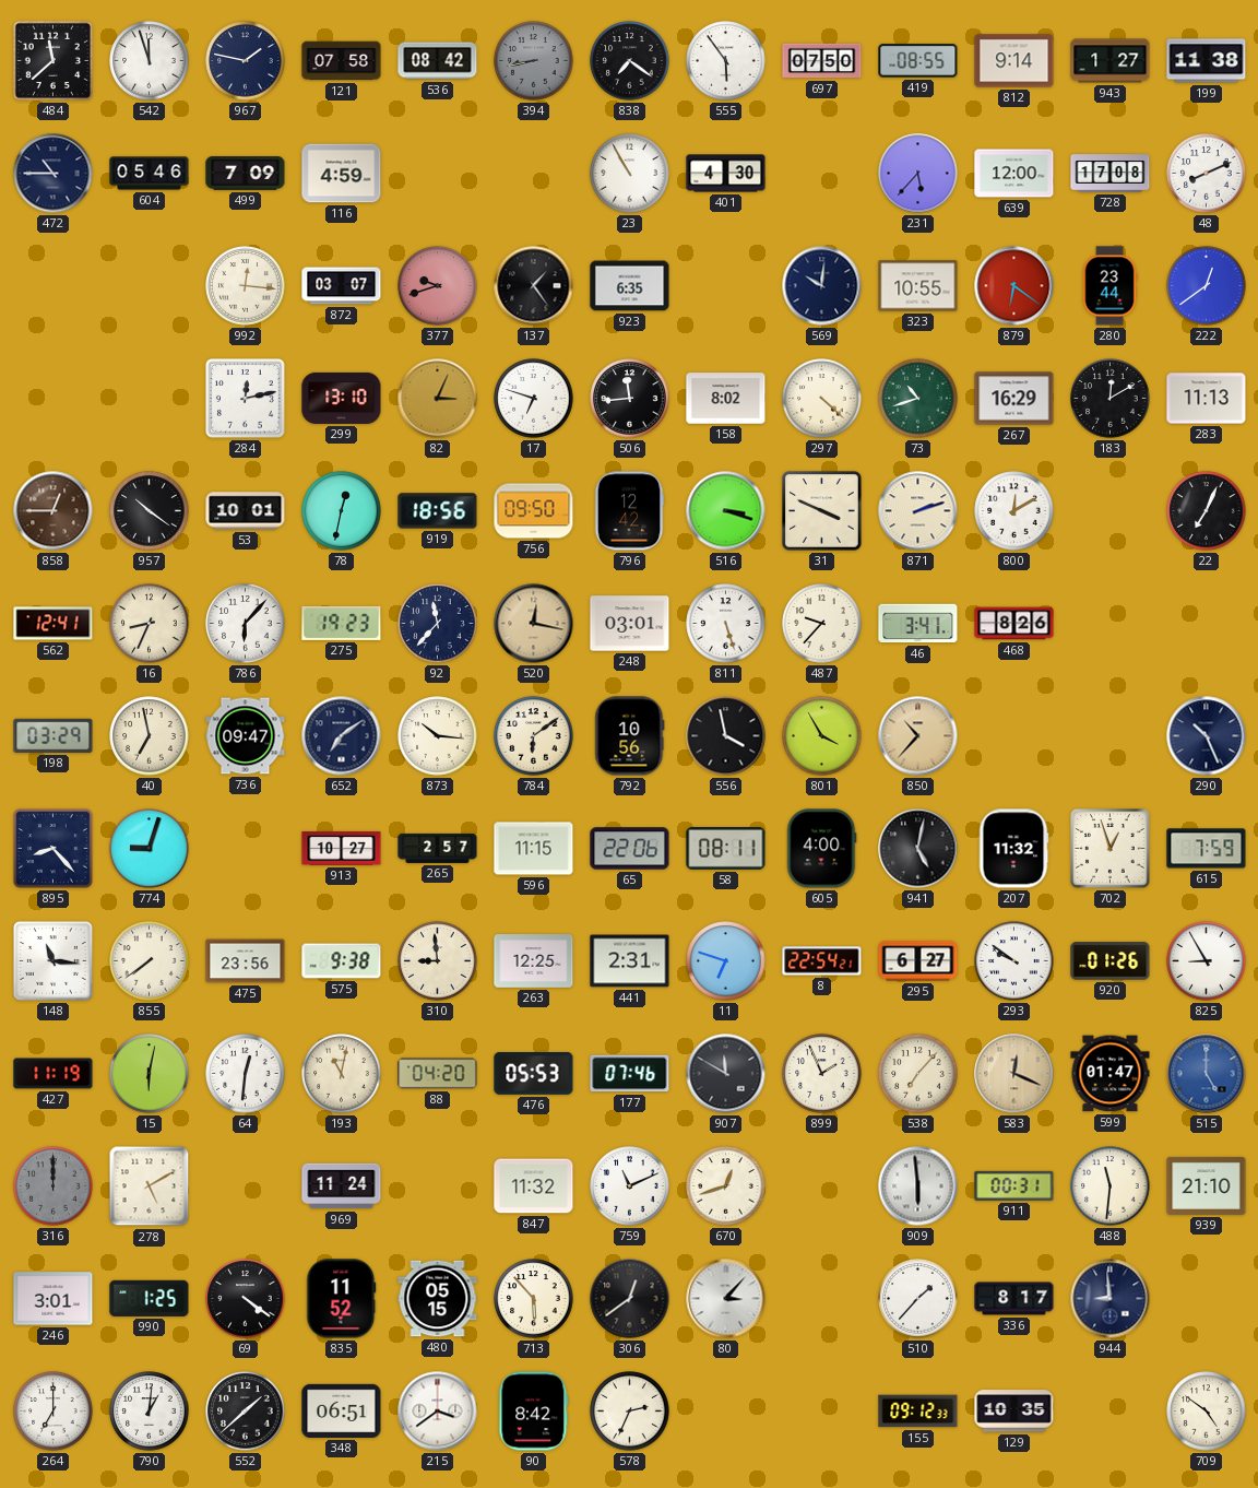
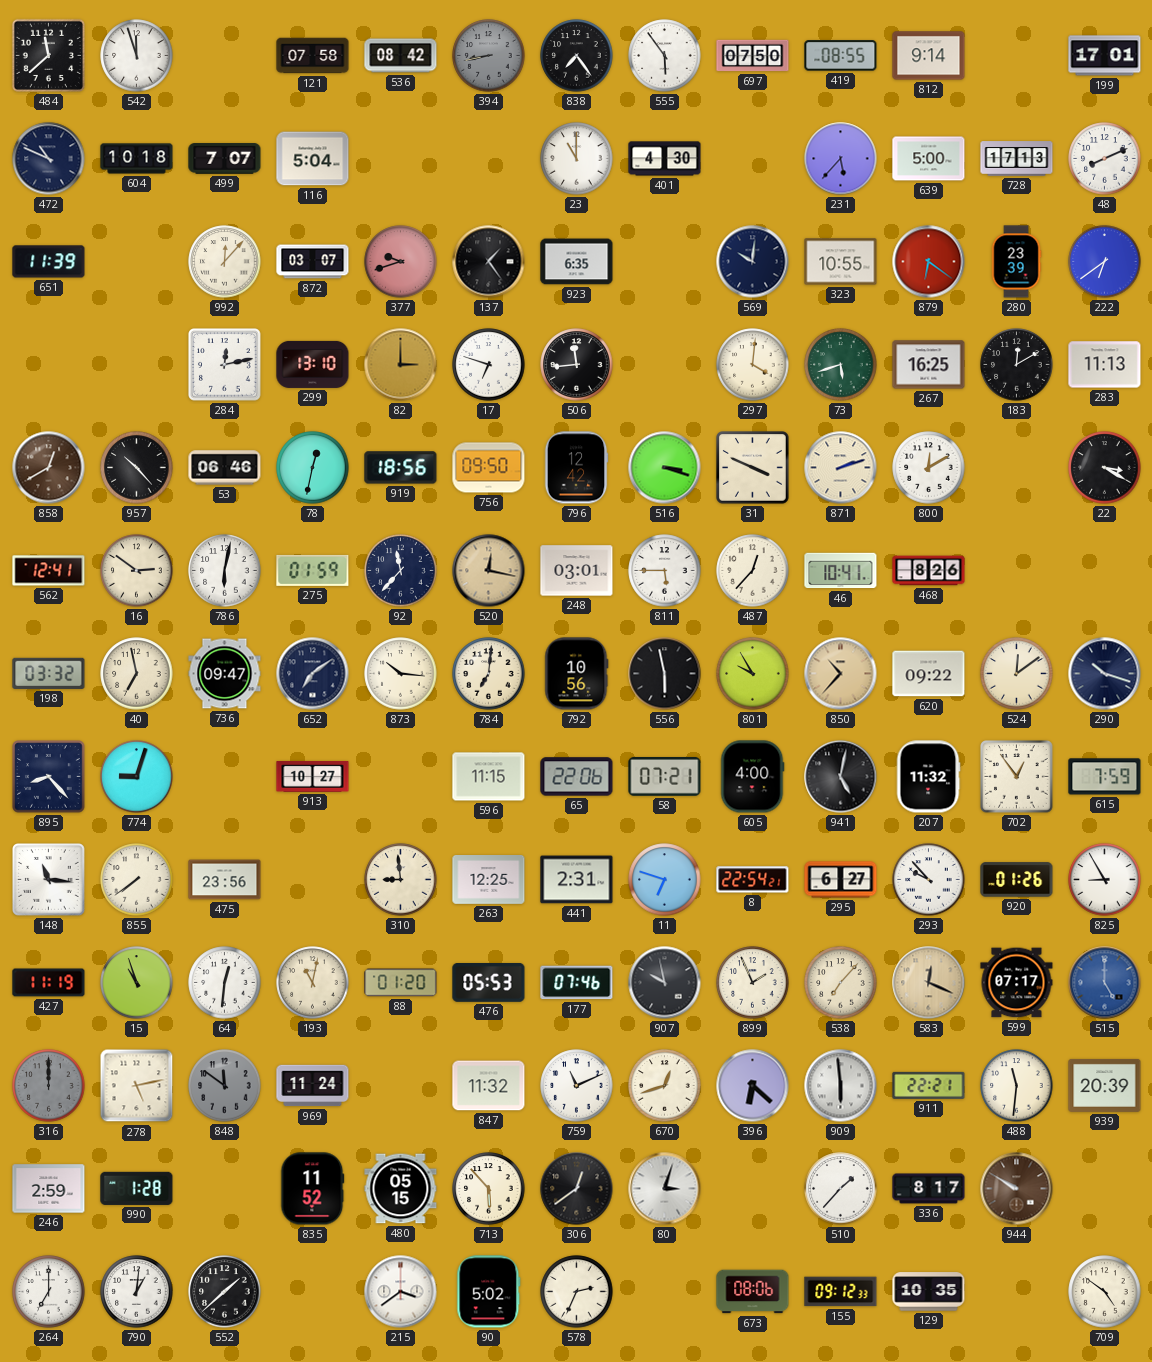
967: 1:47 -> none (246, 61)
838: 7:21 -> 7:24 (577, 56)
943: 1:27 -> none (1111, 61)
199: 11:38 -> 17:01 (1105, 56)
472: 10:45 -> 10:49 (49, 159)
604: 05:46 -> 10:18 (137, 159)
499: 7:09 -> 7:07 (225, 159)
116: 4:59 -> 5:04 (313, 159)
23: 10:55 -> 11:00 (577, 159)
639: 12:00 -> 5:00 (929, 159)
728: 17:08 -> 17:13 (1017, 159)
651: none -> 11:39 (49, 262)
992: 12:16 -> 12:07 (225, 262)
280: 23:44 -> 23:39 (1016, 262)
222: 12:39 -> 6:39 (1105, 262)
82: 3:04 -> 3:00 (401, 365)
158: 8:02 -> none (726, 399)
297: 4:22 -> 4:01 (753, 365)
73: 10:42 -> 5:42 (841, 365)
267: 16:29 -> 16:25 (929, 365)
858: 12:45 -> 12:40 (49, 468)
957: 10:21 -> 10:23 (137, 468)
53: 10:01 -> 06:46 (225, 468)
22: 7:04 -> 3:20 (1105, 468)
16: 8:34 -> 2:51 (137, 571)
786: 6:07 -> 6:02 (225, 571)
275: 19:23 -> 01:59 (313, 570)
811: 5:27 -> 5:45 (665, 571)
487: 9:37 -> 12:37 (753, 571)
46: 3:41 -> 10:41 (841, 571)
198: 03:29 -> 03:32 (49, 673)
784: 6:09 -> 7:01 (489, 674)
556: 3:58 -> 5:58 (665, 674)
801: 3:55 -> 9:55 (753, 674)
620: none -> 09:22 (929, 674)
524: none -> 12:09 (1017, 674)
290: 10:26 -> 10:18 (1105, 674)
265: 2:57 -> none (438, 848)
58: 08:11 -> 07:21 (665, 777)
702: 12:57 -> 12:54 (1017, 777)
575: 9:38 -> none (342, 961)
293: 9:51 -> 9:53 (929, 880)
15: 6:02 -> 10:57 (137, 983)
88: 04:20 -> 01:20 (401, 983)
907: 11:50 -> 9:58 (665, 983)
599: 01:47 -> 07:17 (1017, 983)
278: 5:10 -> 5:13 (137, 1086)
848: none -> 11:51 (225, 1086)
396: none -> 6:22 (753, 1086)
911: 00:31 -> 22:21 (929, 1085)
939: 21:10 -> 20:39 (1105, 1085)
246: 3:01 -> 2:59 (49, 1189)
990: 1:25 -> 1:28 (137, 1188)
69: 4:21 -> none (246, 1299)
80: 3:07 -> 3:03 (665, 1189)
944: 8:59 -> 9:50 (1017, 1189)
944 dial: navy -> brown (1017, 1189)
348: 06:51 -> none (342, 1410)
90: 8:42 -> 5:02 (489, 1292)
673: none -> 08:06 (753, 1292)
